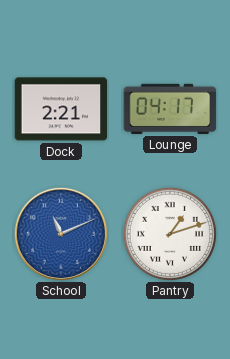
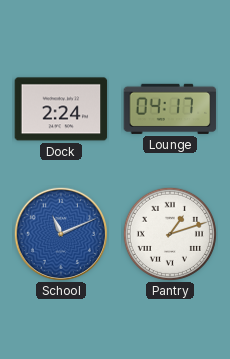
Dock: 2:21 -> 2:24 (61, 109)
